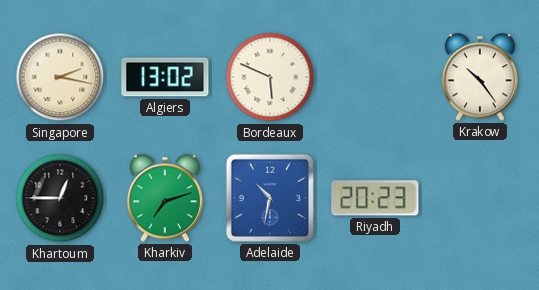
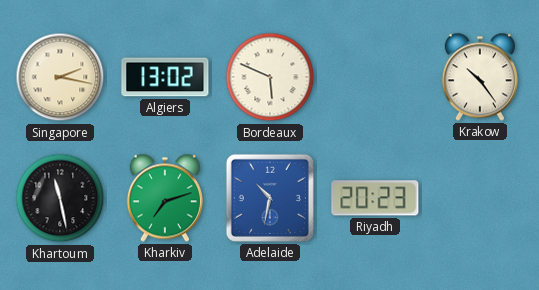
Khartoum: 12:45 -> 11:28 (60, 198)
